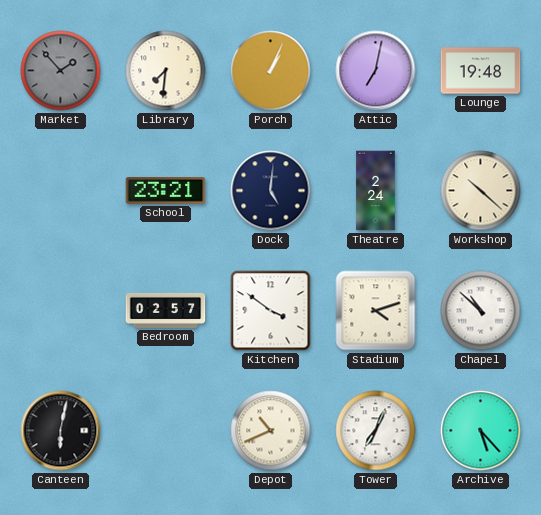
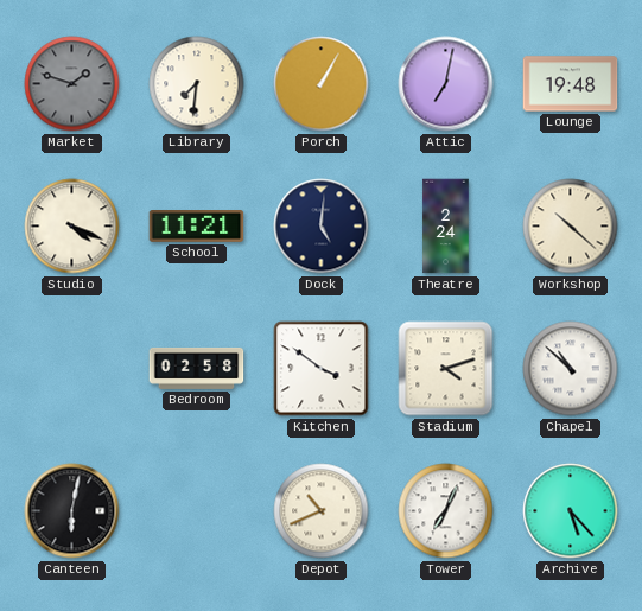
Market: 1:53 -> 1:48 (72, 84)
Porch: 1:04 -> 1:05 (322, 84)
Studio: none -> 4:19 (72, 227)
School: 23:21 -> 11:21 (197, 227)
Bedroom: 02:57 -> 02:58 (197, 368)
